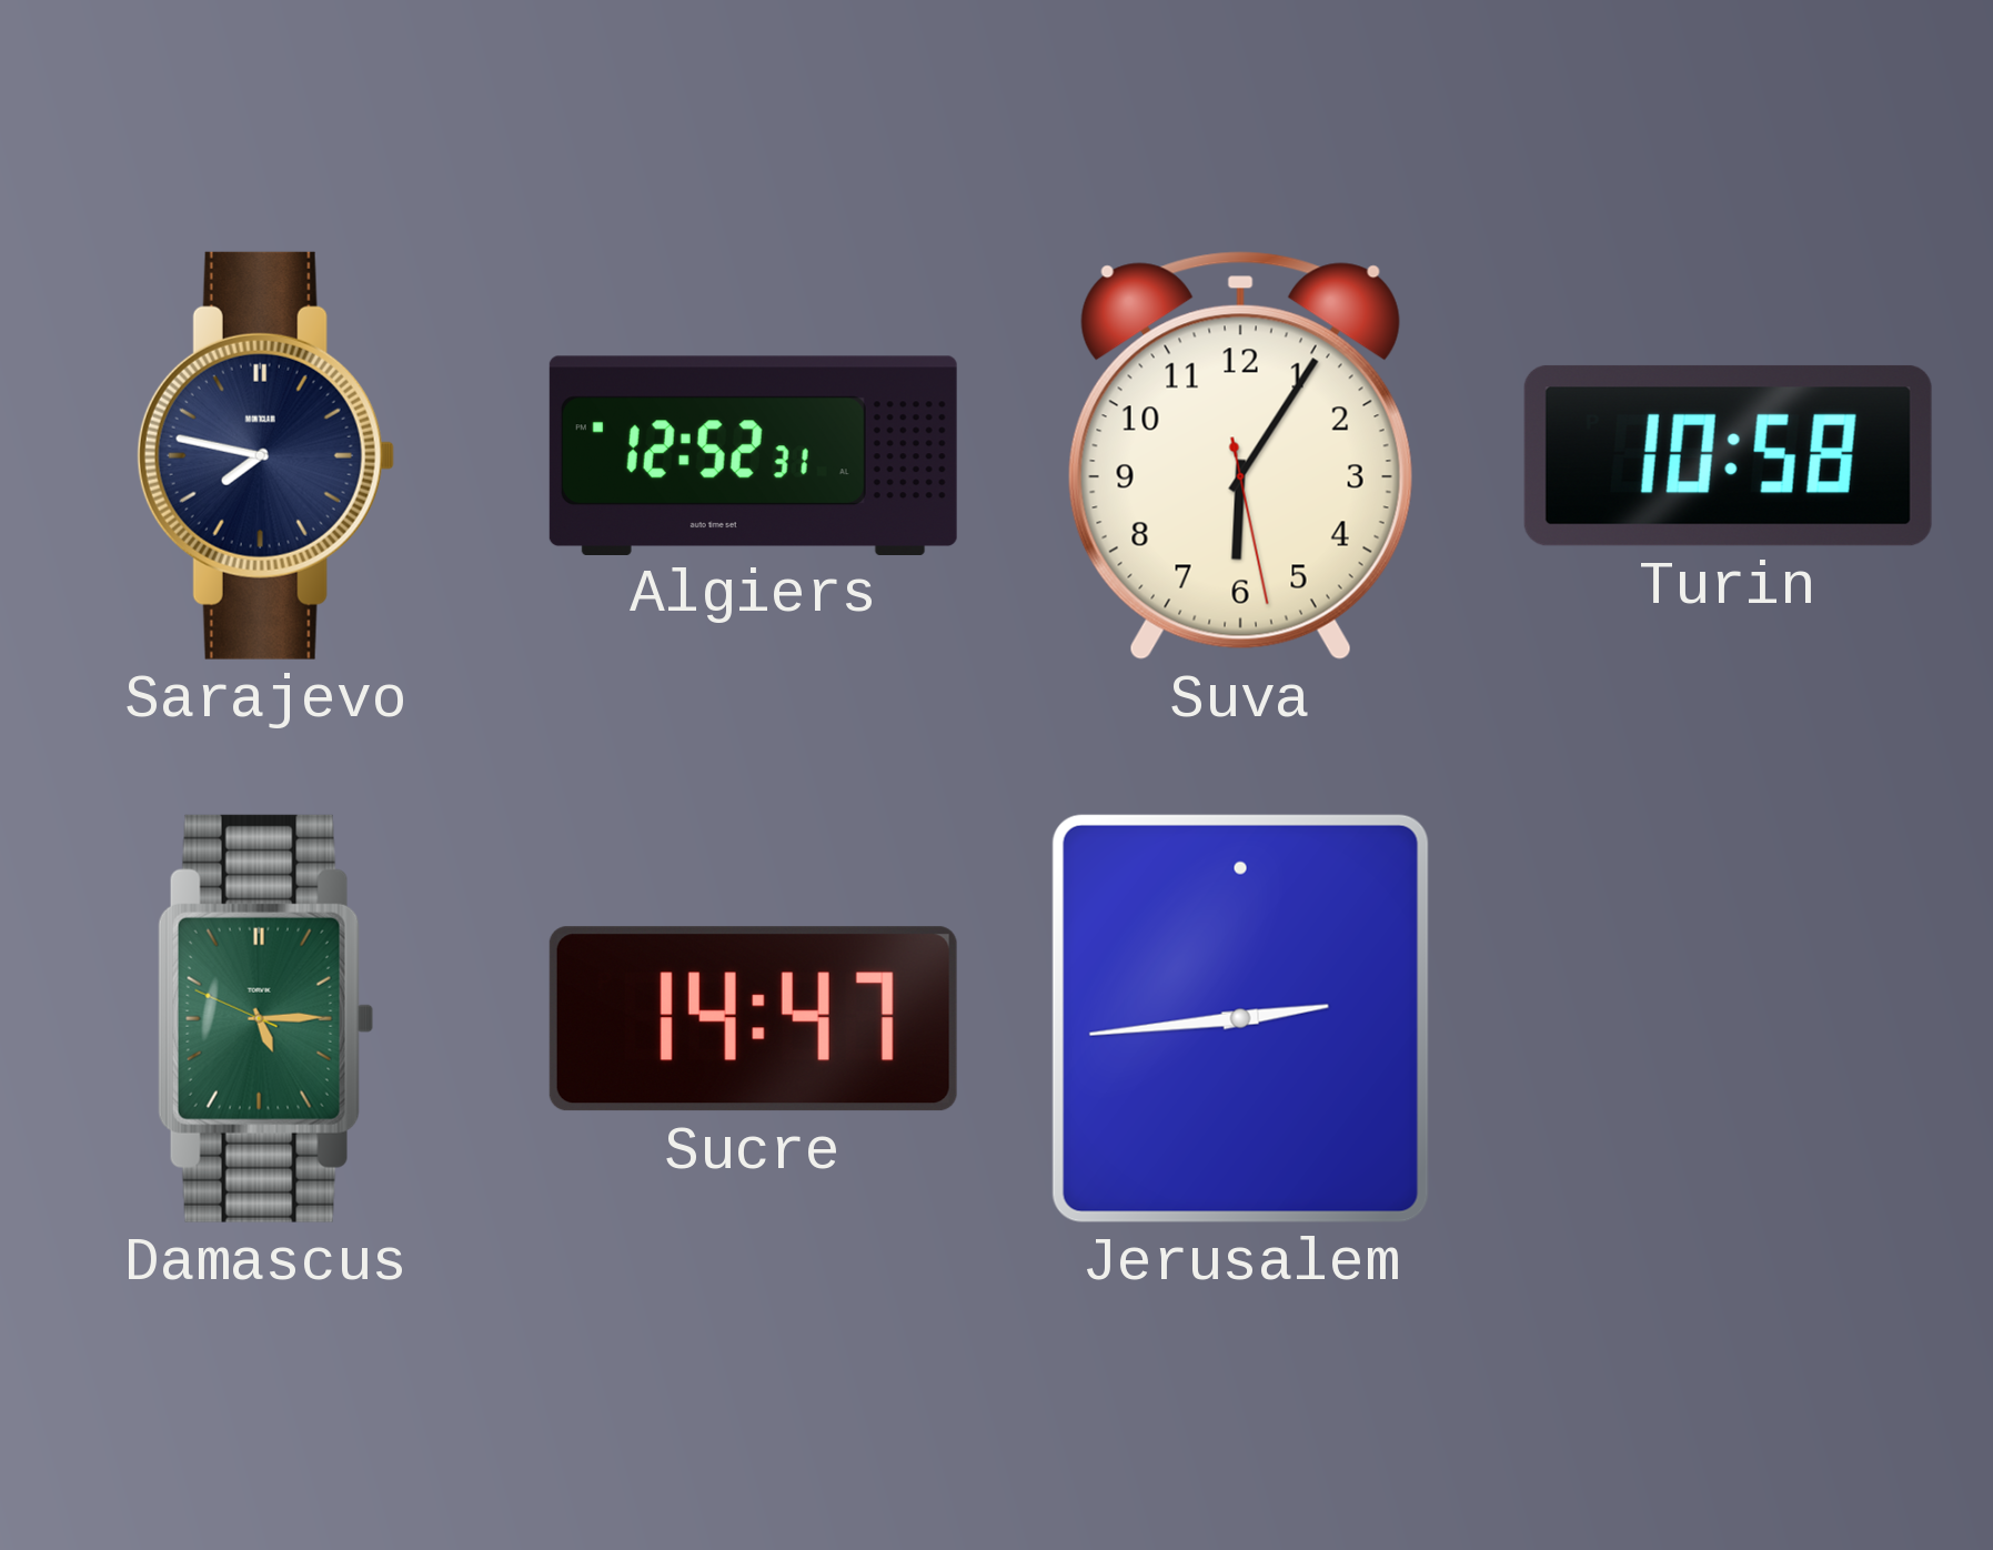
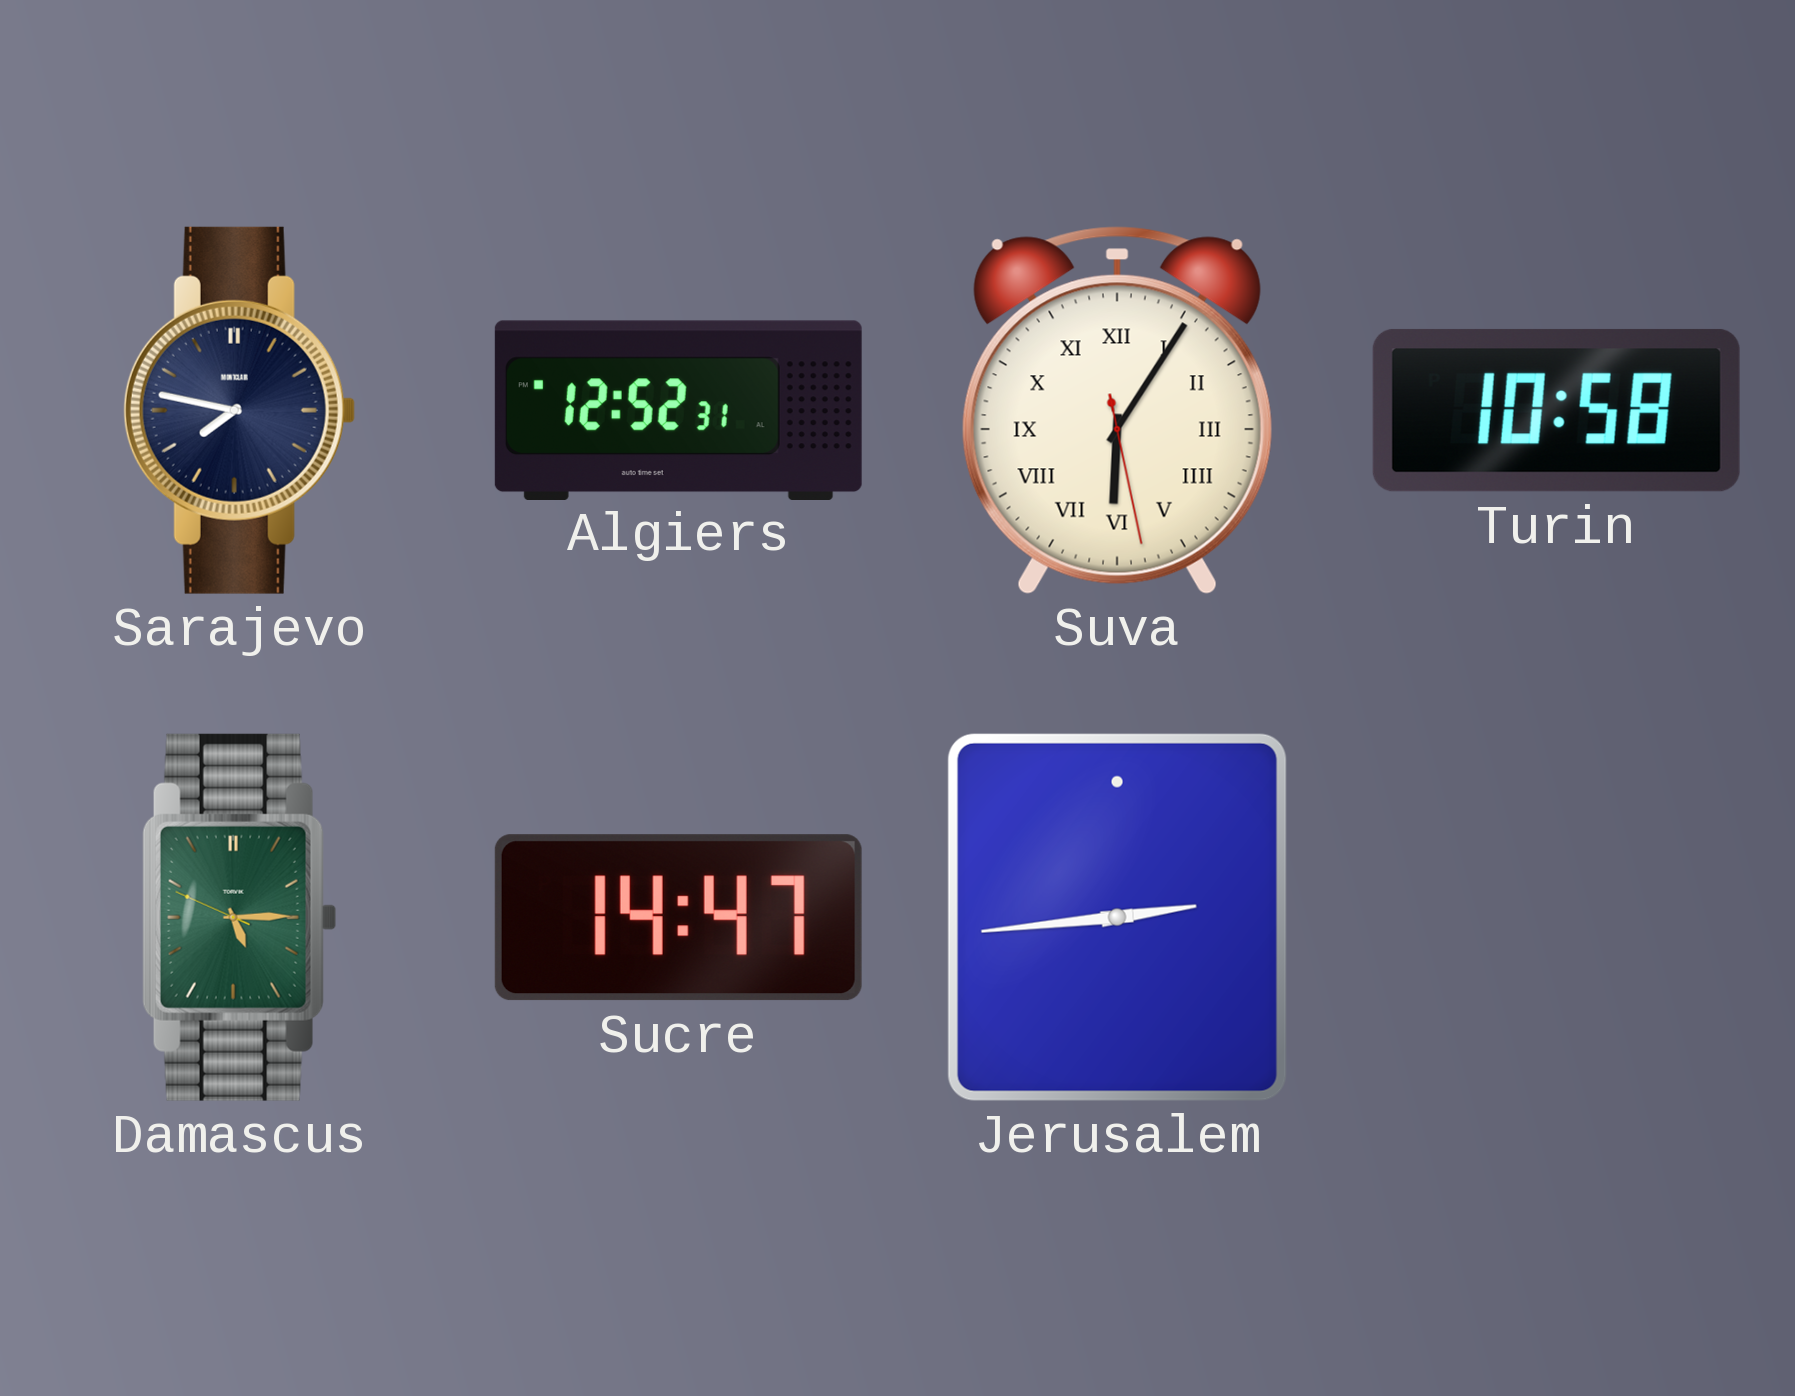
Suva numerals: Arabic -> Roman (1117, 410)
